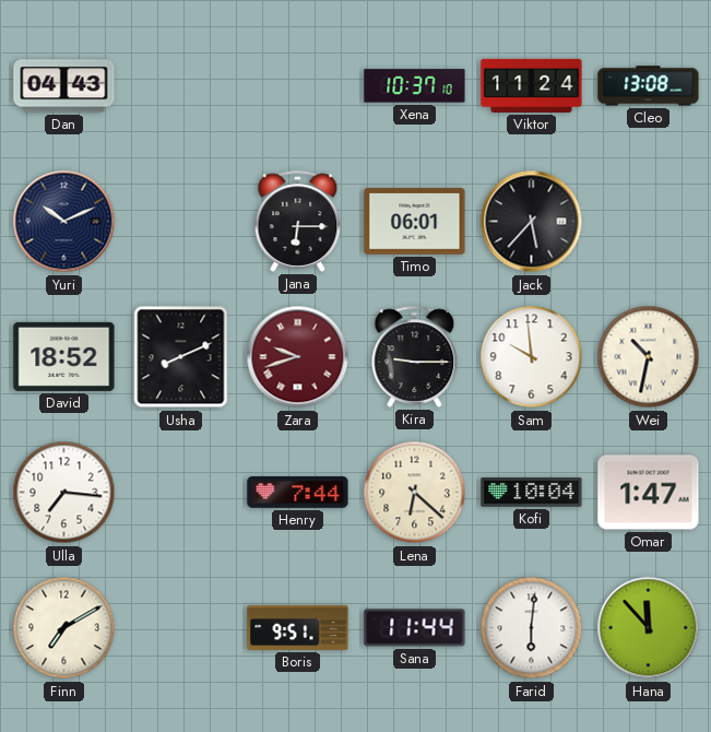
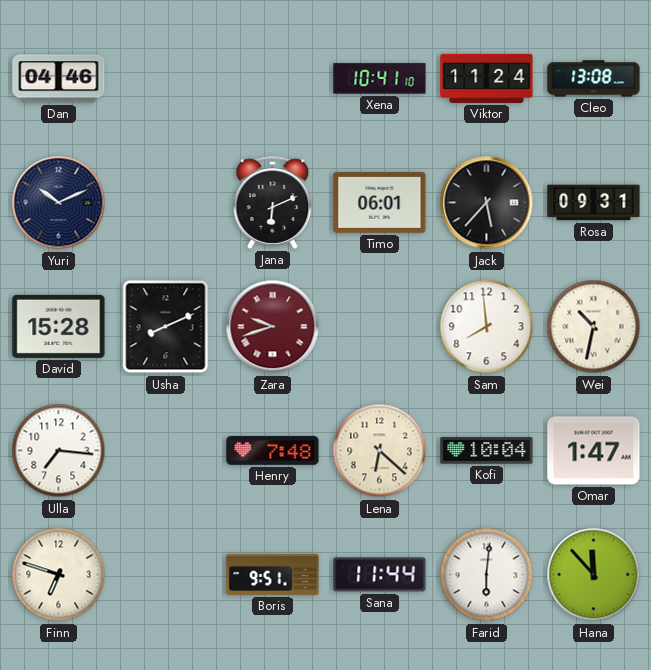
Dan: 04:43 -> 04:46 (59, 79)
Xena: 10:37 -> 10:41 (380, 79)
Jana: 6:15 -> 6:11 (273, 202)
Rosa: none -> 09:31 (594, 203)
David: 18:52 -> 15:28 (59, 326)
Kira: 9:15 -> none (415, 356)
Sam: 9:59 -> 7:59 (487, 327)
Henry: 7:44 -> 7:48 (273, 451)
Finn: 7:10 -> 6:48 (59, 575)
